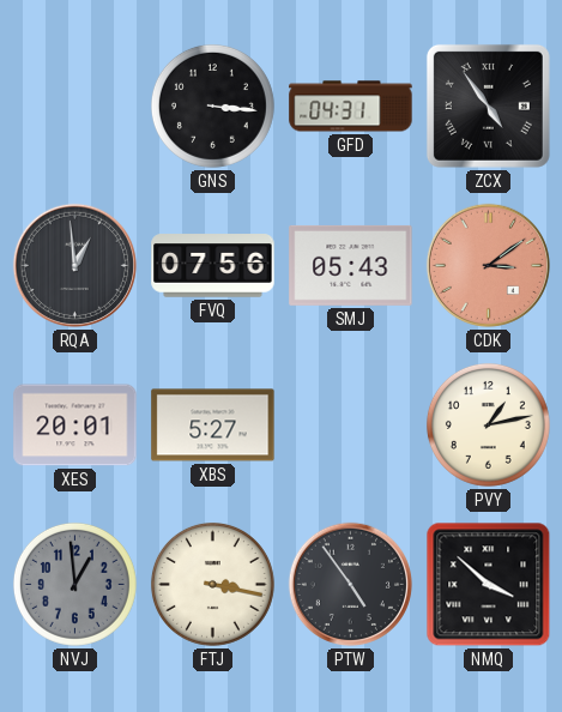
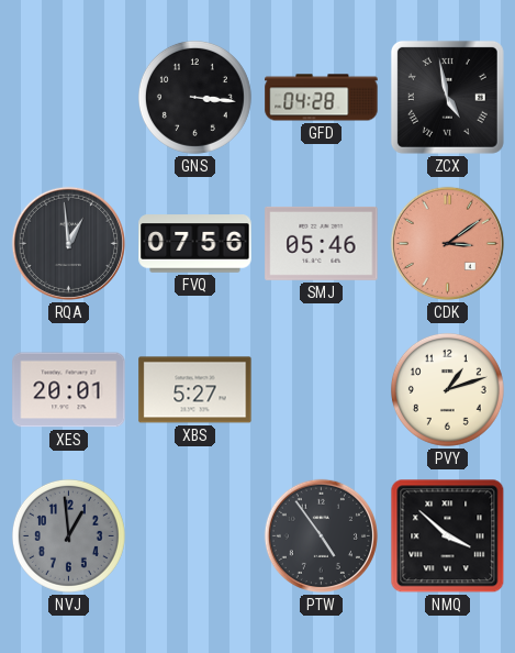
GFD: 04:31 -> 04:28 (322, 98)
ZCX: 4:54 -> 4:58 (447, 97)
SMJ: 05:43 -> 05:46 (322, 243)
PVY: 1:13 -> 1:12 (447, 389)
FTJ: 3:17 -> none (212, 584)
